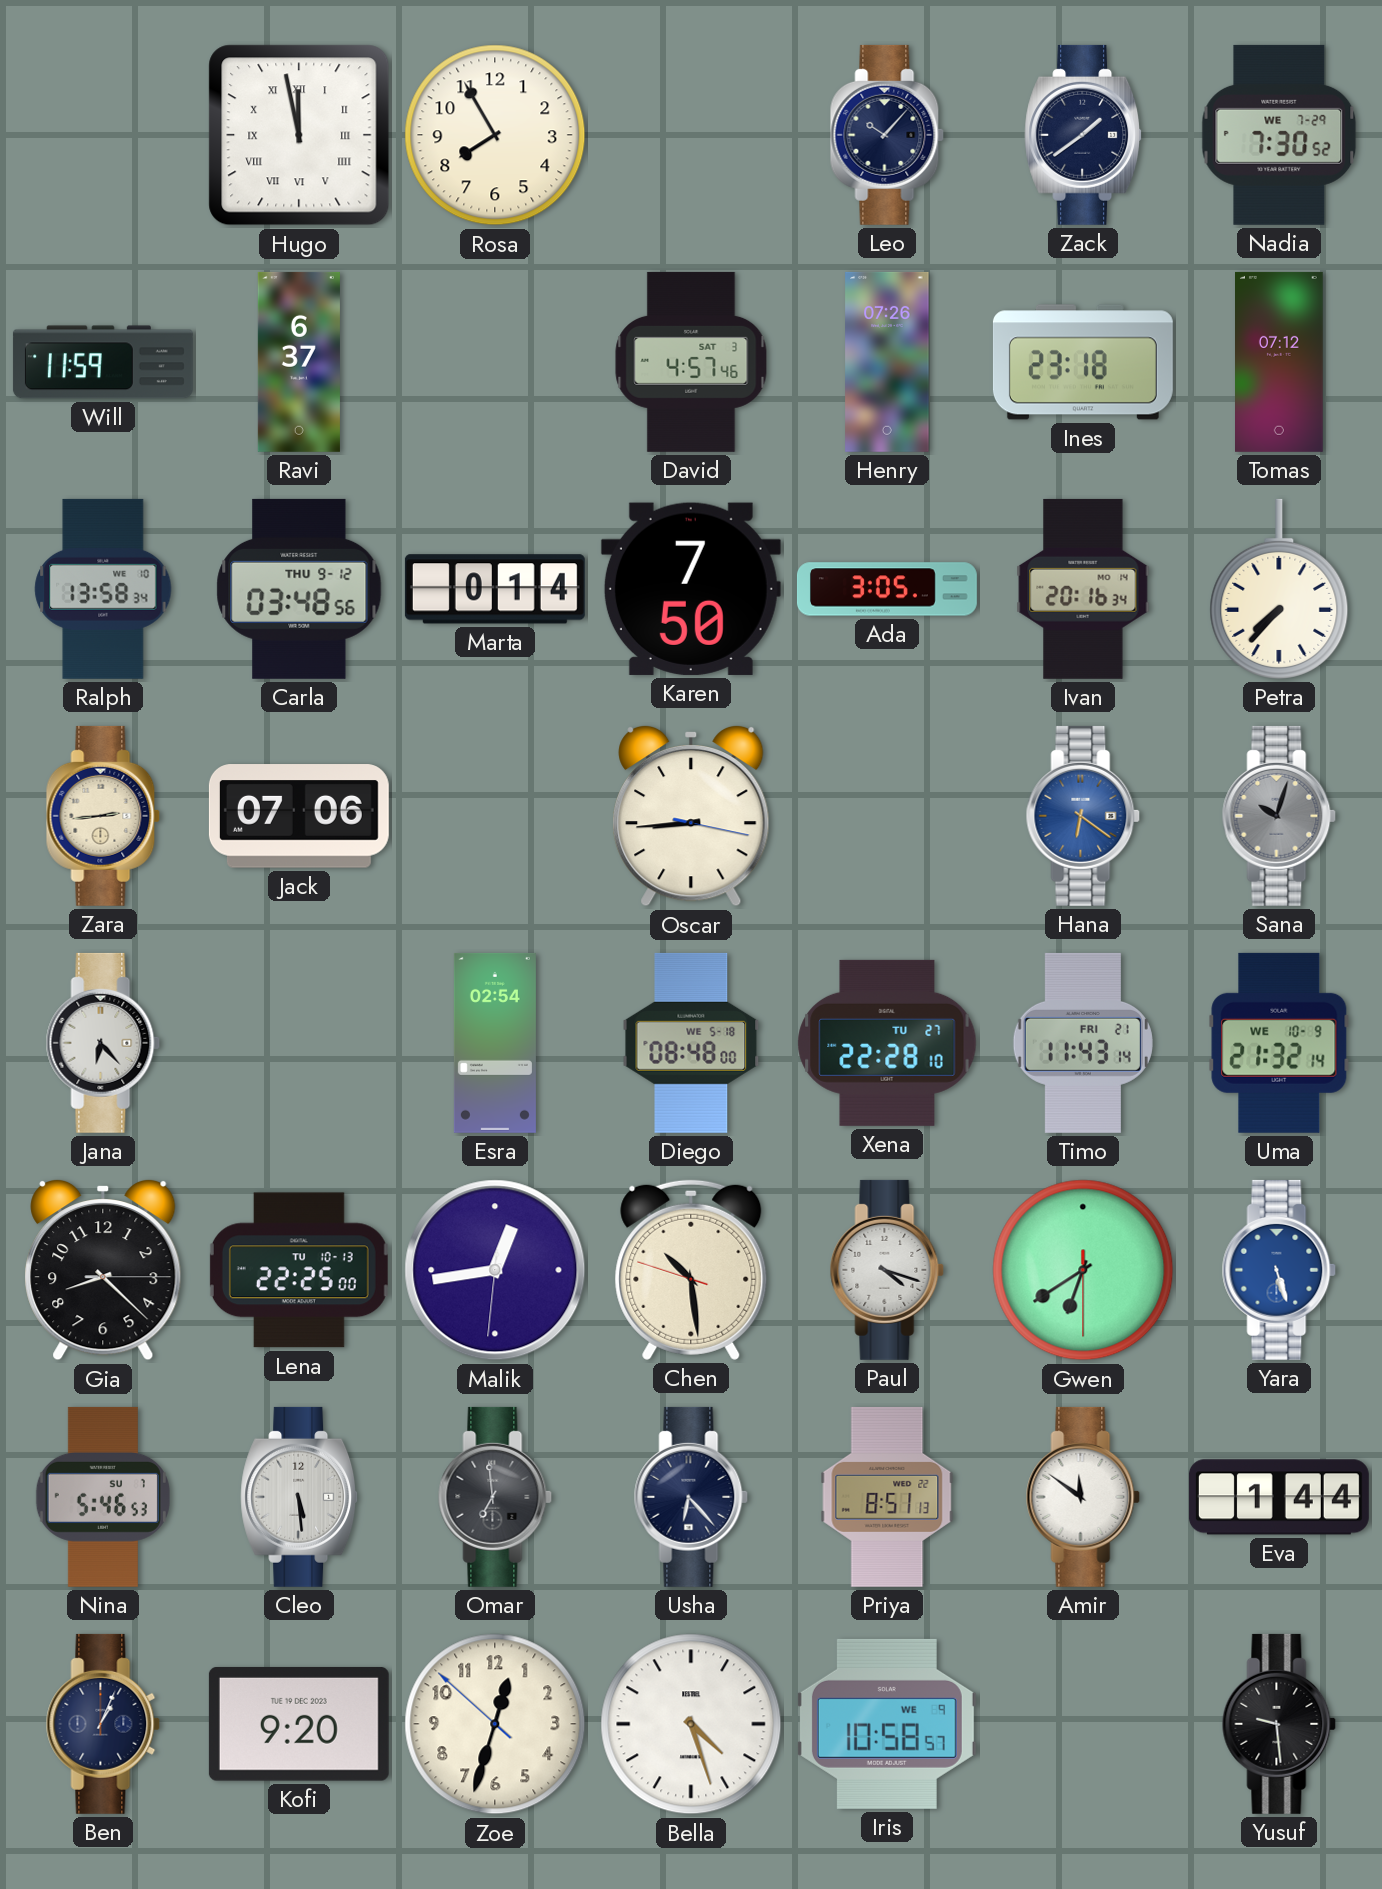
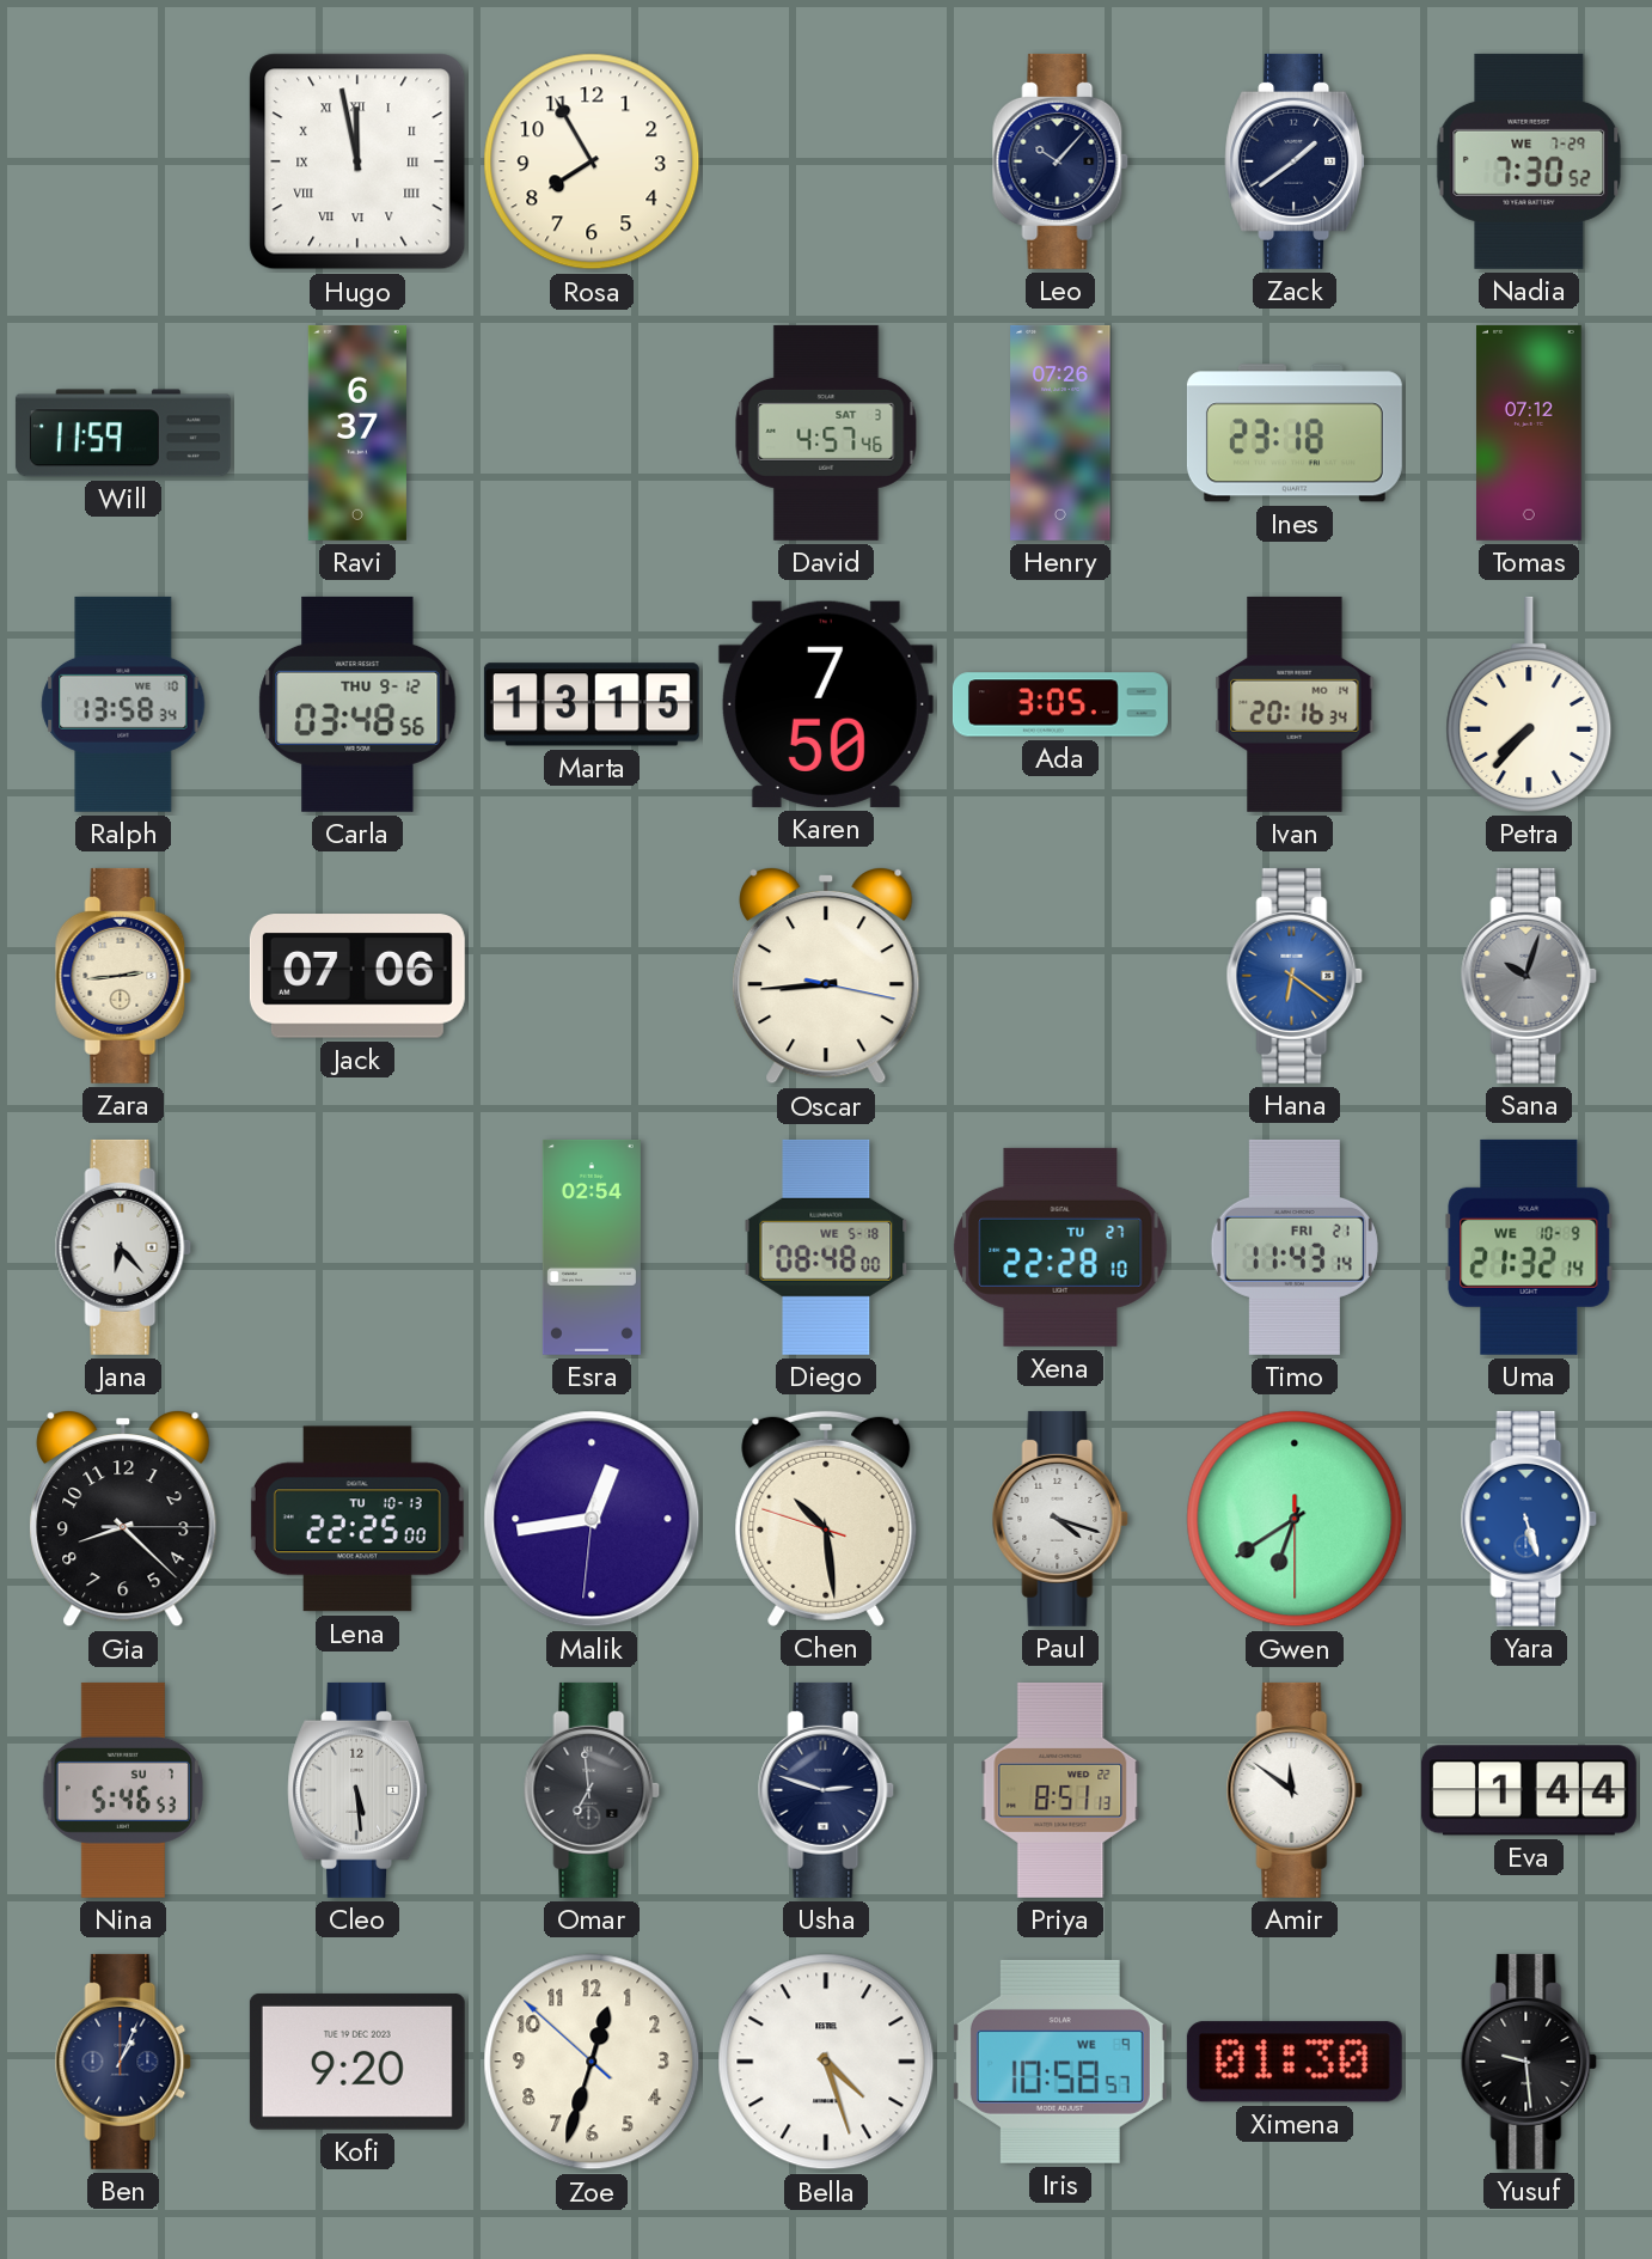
Marta: 0:14 -> 13:15 (592, 704)
Usha: 6:23 -> 2:48 (826, 1790)
Ximena: none -> 01:30 (1295, 2062)
